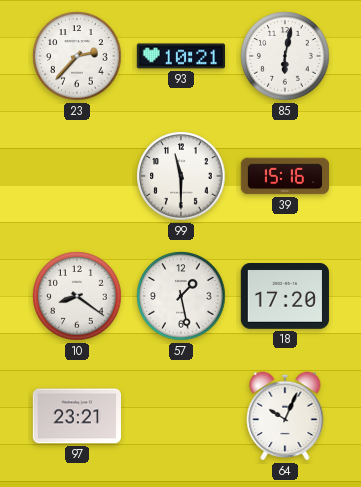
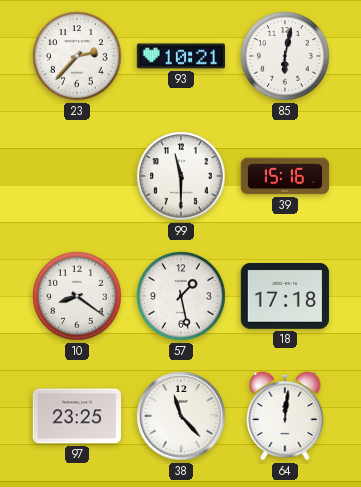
18: 17:20 -> 17:18 (284, 297)
97: 23:21 -> 23:25 (76, 416)
38: none -> 11:23 (181, 416)
64: 10:04 -> 12:01 (285, 416)
